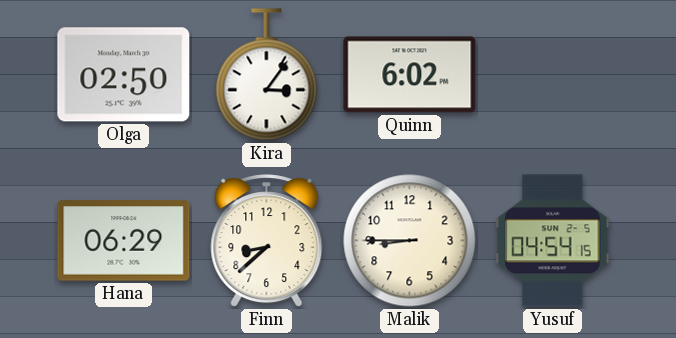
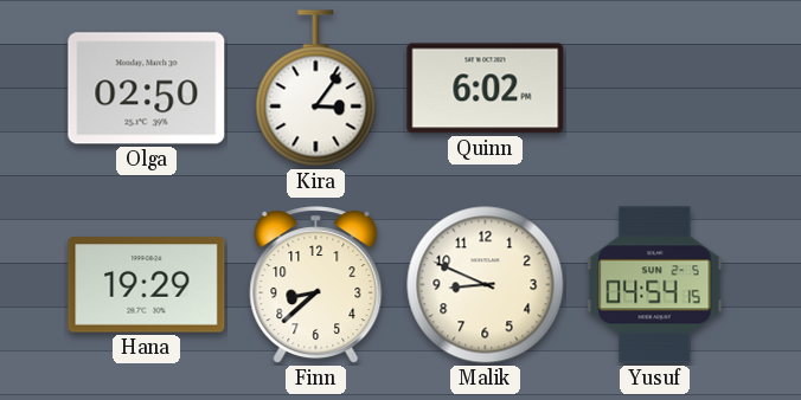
Hana: 06:29 -> 19:29 (147, 285)
Malik: 8:45 -> 8:49 (486, 285)
